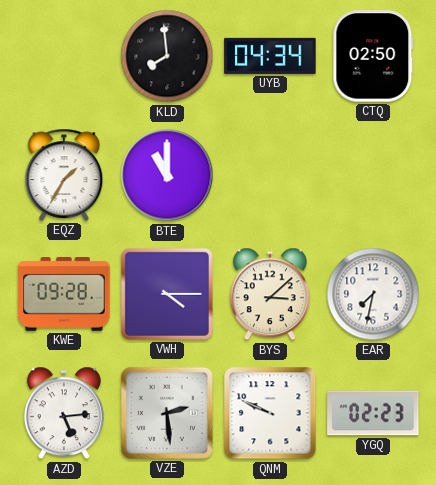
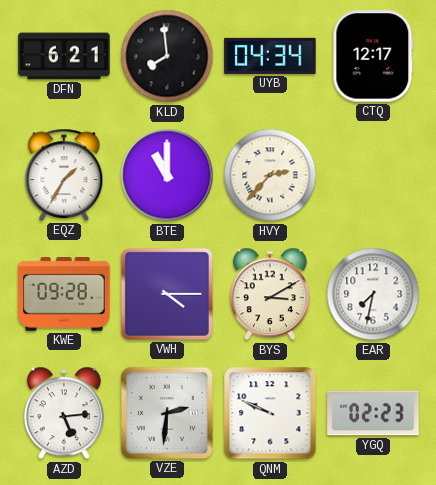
DFN: none -> 6:21 (64, 56)
CTQ: 02:50 -> 12:17 (373, 56)
HVY: none -> 2:37 (270, 175)
BYS: 3:08 -> 3:10 (270, 294)
VZE: 2:29 -> 2:31 (167, 413)
